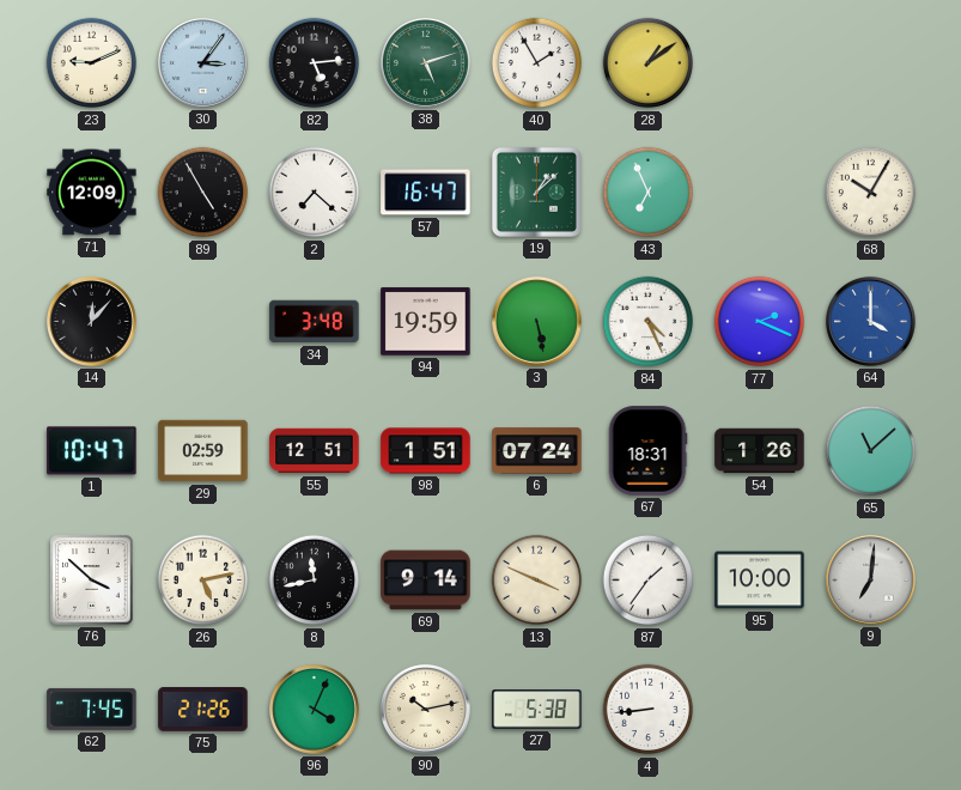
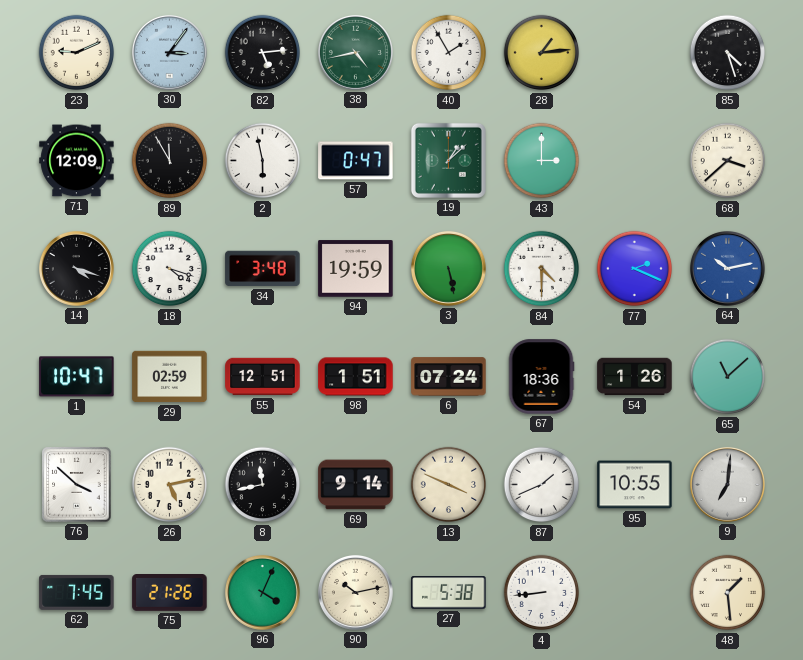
38: 5:12 -> 4:43 (355, 52)
28: 1:09 -> 1:14 (542, 53)
85: none -> 4:27 (728, 53)
89: 4:55 -> 11:55 (170, 161)
2: 7:22 -> 5:58 (263, 161)
57: 16:47 -> 0:47 (356, 161)
43: 6:56 -> 3:00 (542, 161)
68: 10:05 -> 3:38 (728, 161)
14: 12:07 -> 4:18 (76, 268)
18: none -> 4:18 (170, 269)
84: 4:26 -> 4:30 (542, 269)
64: 4:00 -> 10:13 (727, 268)
67: 18:31 -> 18:36 (541, 377)
87: 1:36 -> 1:41 (542, 485)
95: 10:00 -> 10:55 (635, 485)
48: none -> 1:29 (728, 593)
